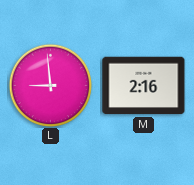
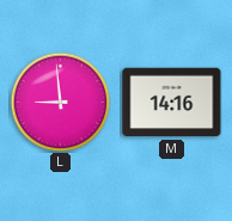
M: 2:16 -> 14:16 (172, 103)
